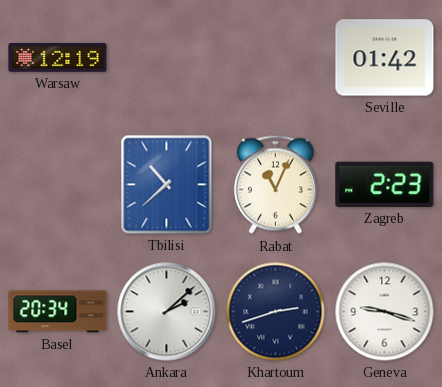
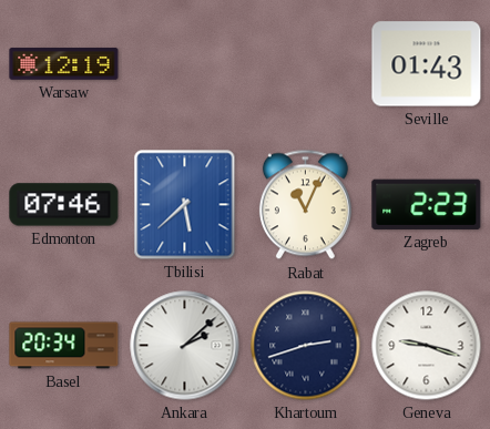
Seville: 01:42 -> 01:43 (427, 64)
Edmonton: none -> 07:46 (64, 205)
Tbilisi: 10:38 -> 5:38 (185, 205)
